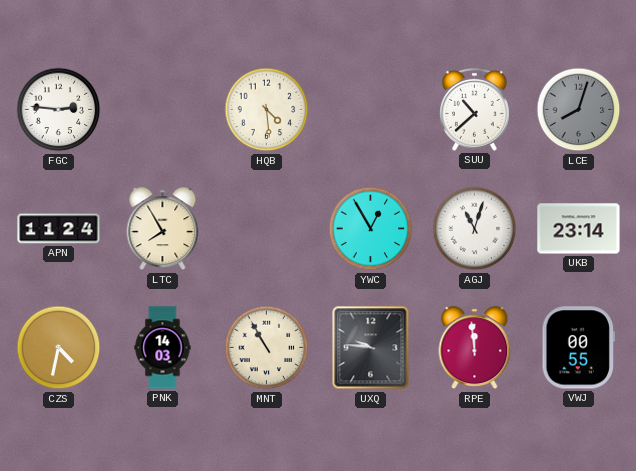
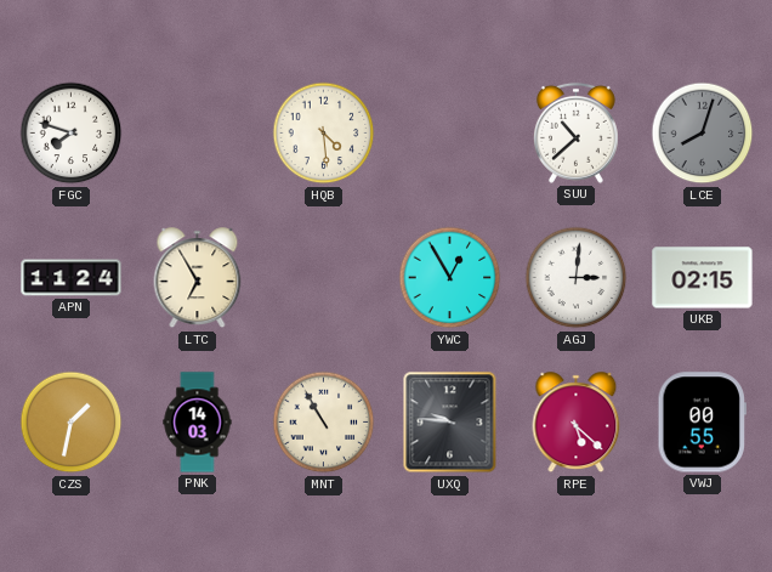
FGC: 2:46 -> 7:48 (72, 134)
LTC: 7:55 -> 6:55 (198, 278)
AGJ: 11:03 -> 3:01 (577, 278)
UKB: 23:14 -> 02:15 (703, 278)
CZS: 4:32 -> 1:32 (72, 423)
RPE: 11:59 -> 5:22 (577, 423)
